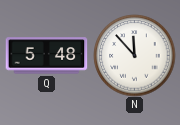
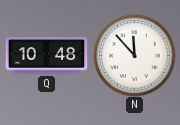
Q: 5:48 -> 10:48 (46, 56)
